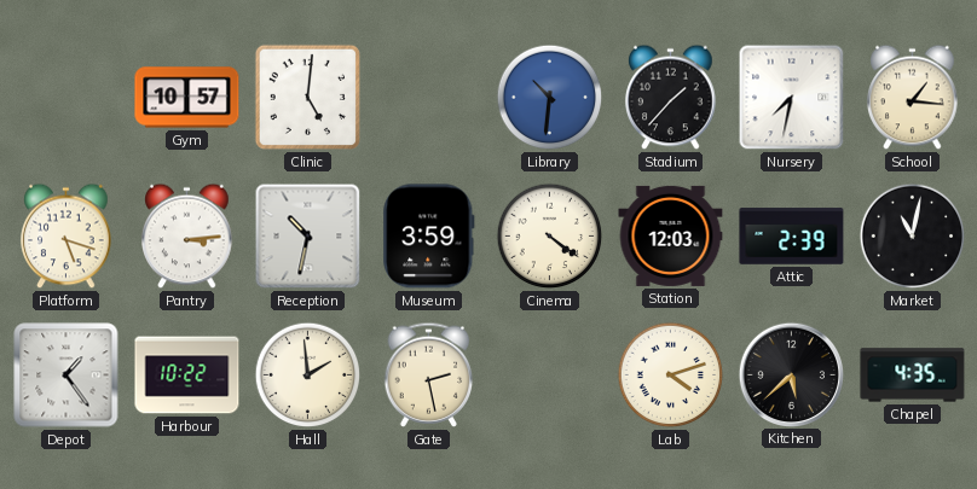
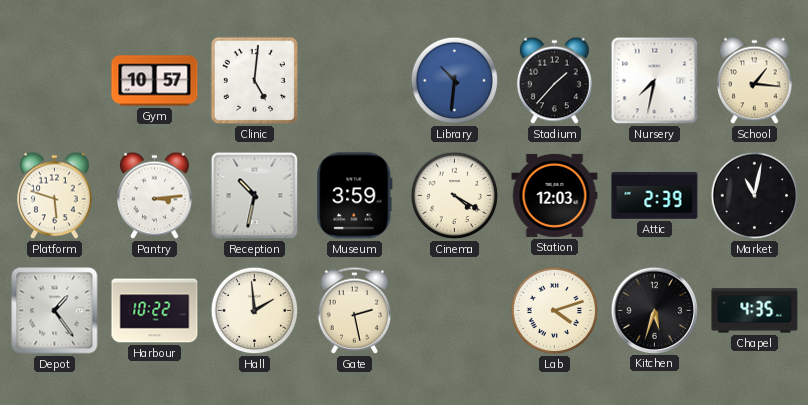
Platform: 5:18 -> 5:48 (55, 196)
Cinema: 4:21 -> 4:20 (455, 196)
Kitchen: 5:38 -> 5:33 (654, 310)
